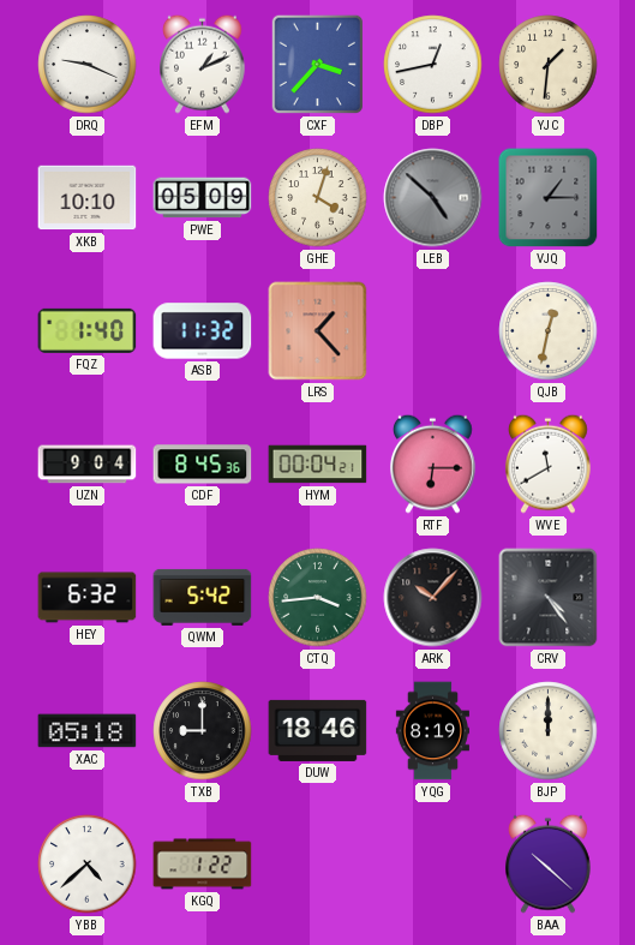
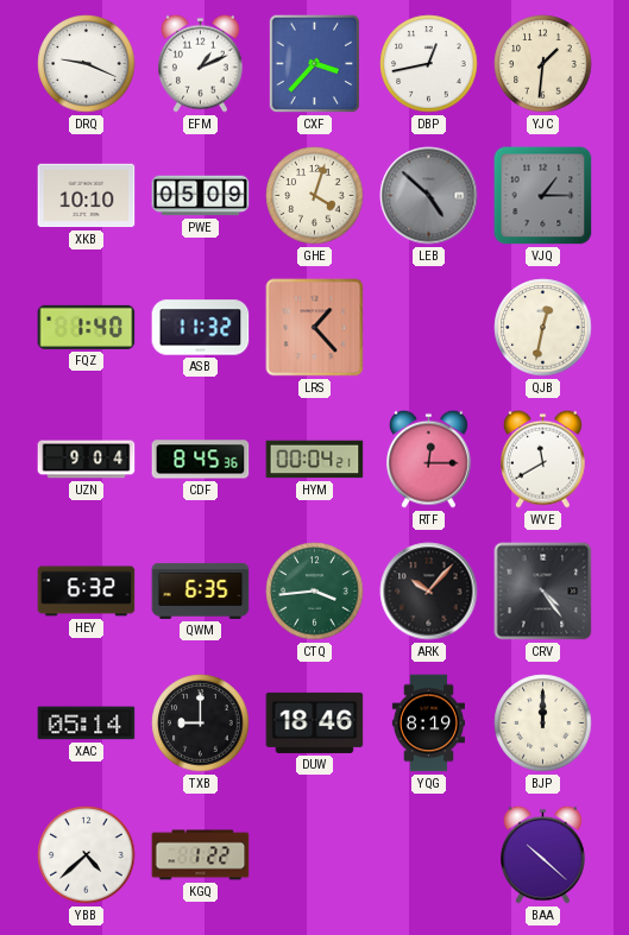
RTF: 6:15 -> 12:15 (429, 459)
QWM: 5:42 -> 6:35 (201, 590)
XAC: 05:18 -> 05:14 (87, 724)
